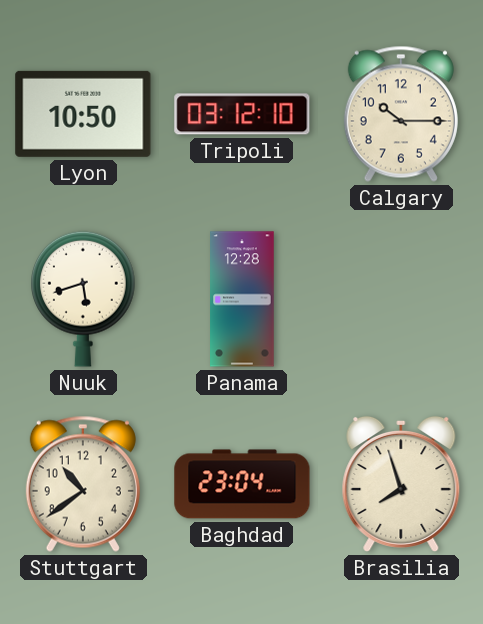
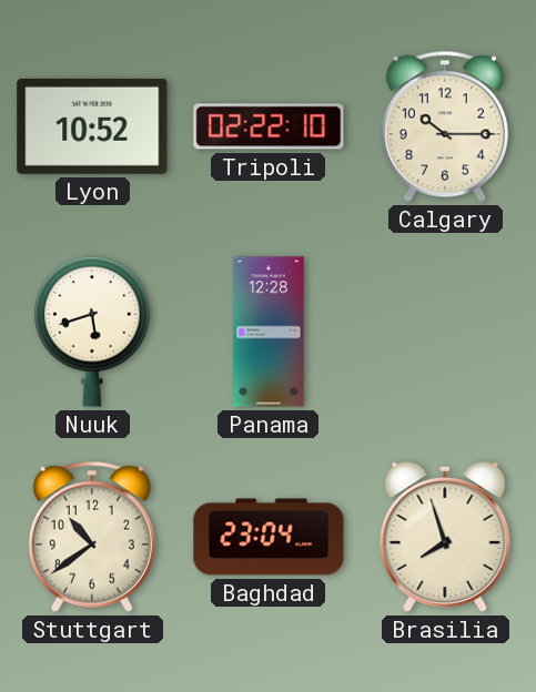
Lyon: 10:50 -> 10:52 (92, 126)
Tripoli: 03:12 -> 02:22 (269, 126)
